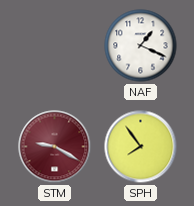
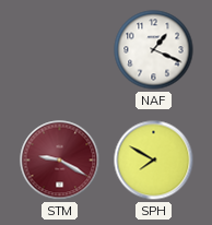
SPH: 7:54 -> 7:50 (154, 161)
